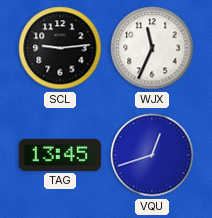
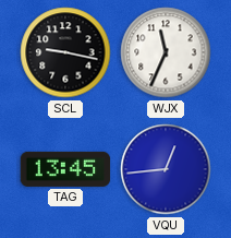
SCL: 9:14 -> 9:17 (65, 52)
VQU: 12:42 -> 12:44 (166, 169)
